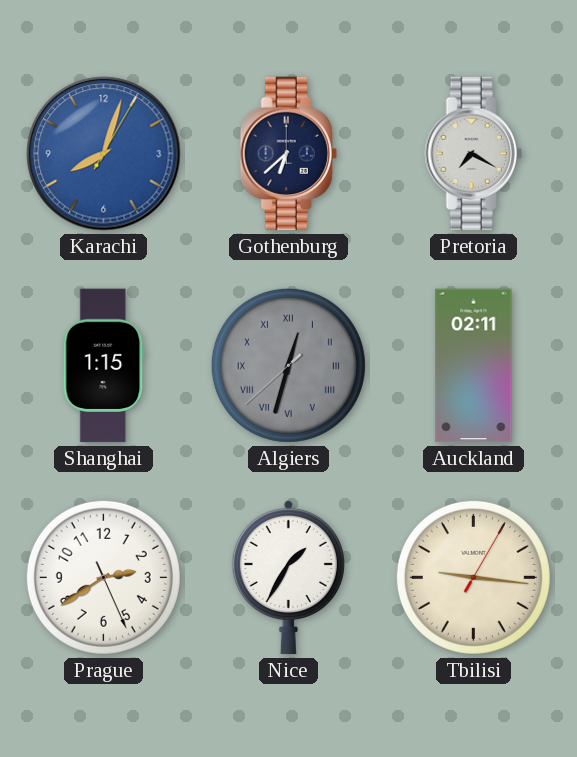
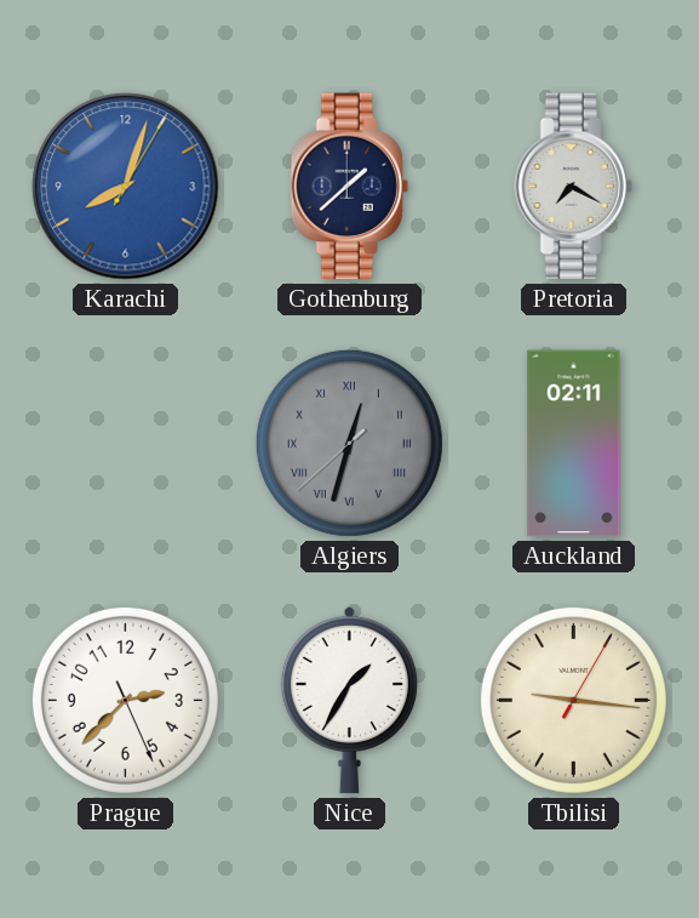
Gothenburg: 6:38 -> 1:38 (349, 187)
Shanghai: 1:15 -> none (104, 366)
Prague: 2:39 -> 2:37 (125, 700)
